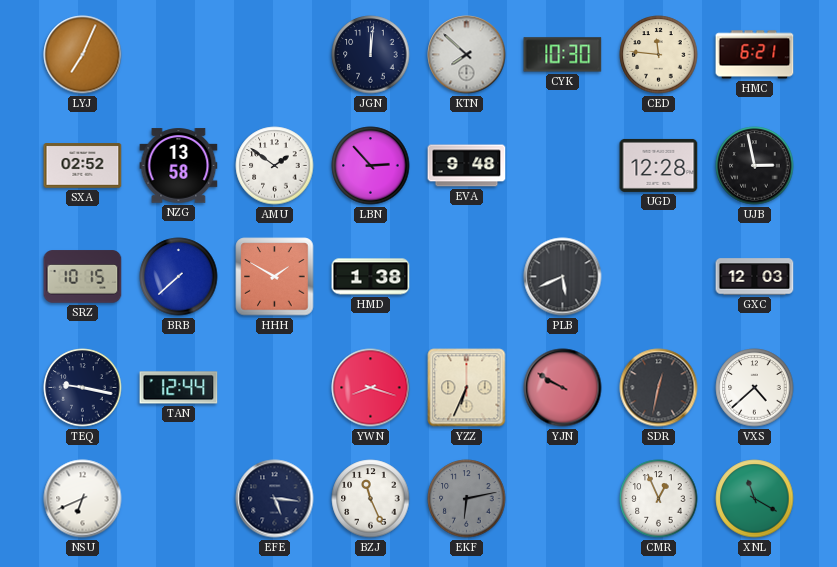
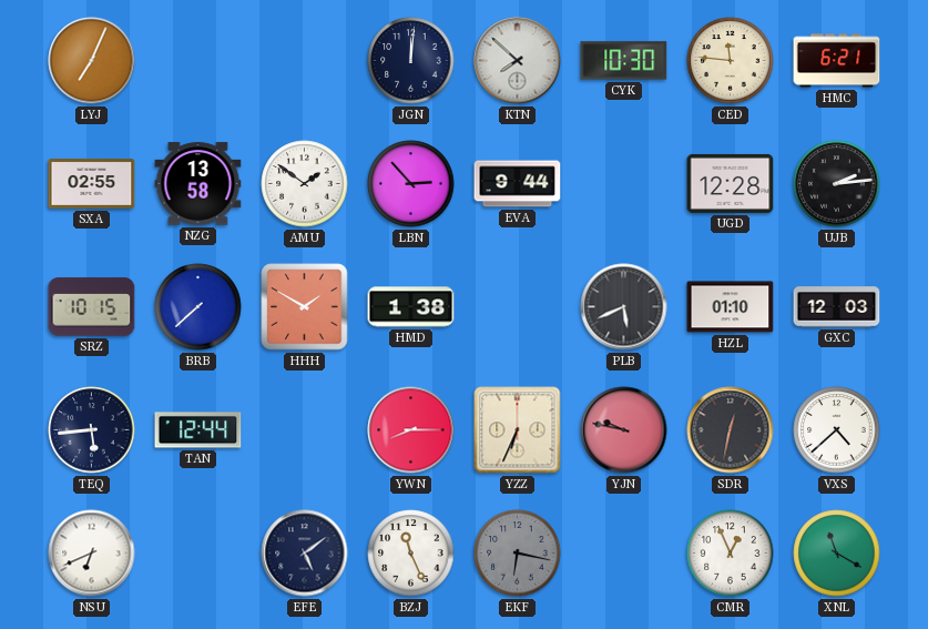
SXA: 02:52 -> 02:55 (92, 184)
EVA: 9:48 -> 9:44 (518, 184)
UJB: 2:58 -> 2:14 (837, 184)
HZL: none -> 01:10 (731, 307)
TEQ: 9:17 -> 5:44 (92, 430)
YWN: 8:18 -> 8:15 (411, 430)
YJN: 9:50 -> 9:47 (624, 430)
EFE: 5:16 -> 5:09 (305, 554)
EKF: 6:13 -> 6:17 (518, 554)
